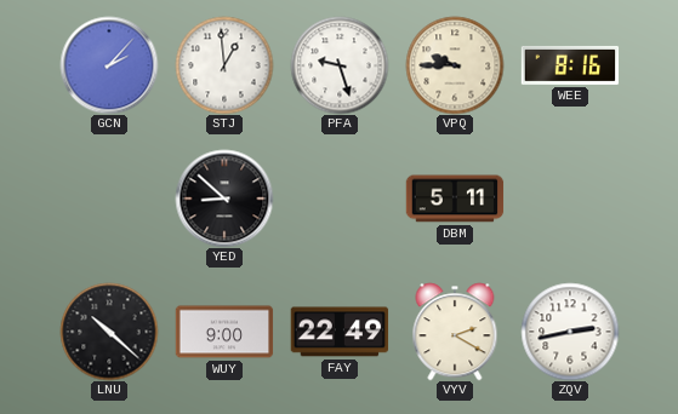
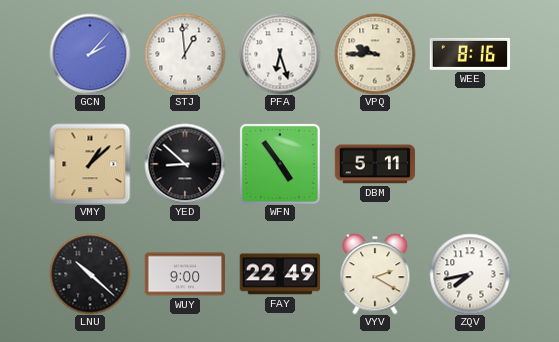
PFA: 9:27 -> 6:27 (280, 54)
VMY: none -> 1:08 (90, 164)
WFN: none -> 4:54 (280, 164)
ZQV: 2:43 -> 7:43 (470, 274)
